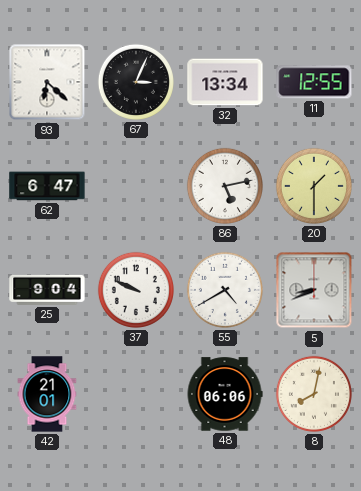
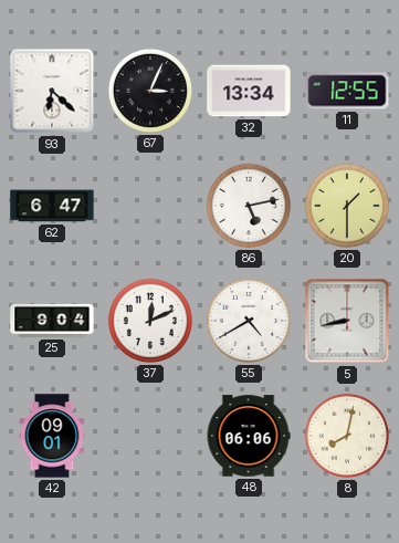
37: 9:49 -> 12:11 (150, 321)
5: 8:41 -> 8:43 (347, 321)
42: 21:01 -> 09:01 (52, 436)
